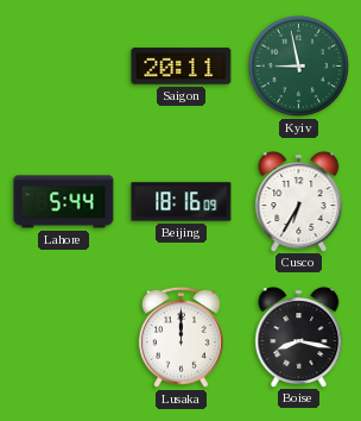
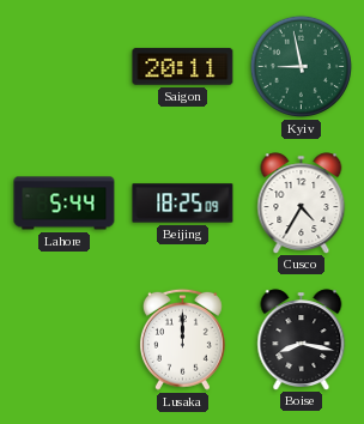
Beijing: 18:16 -> 18:25 (183, 204)
Cusco: 6:35 -> 4:35 (302, 202)
